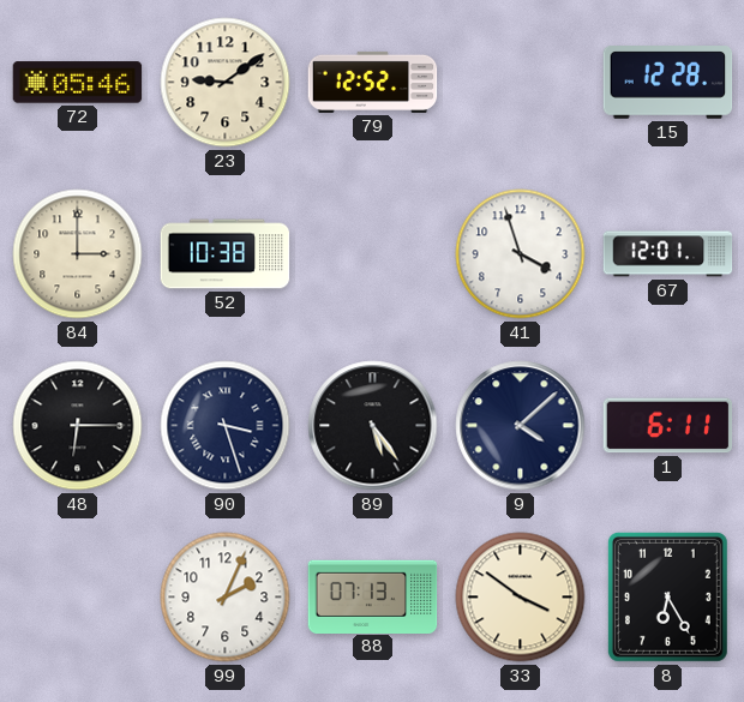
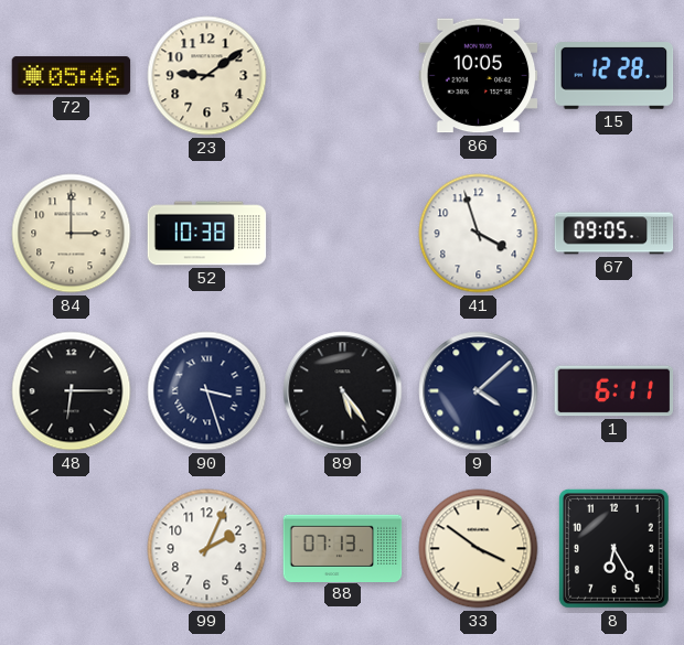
79: 12:52 -> none (373, 82)
86: none -> 10:05 (479, 76)
67: 12:01 -> 09:05 (614, 234)
